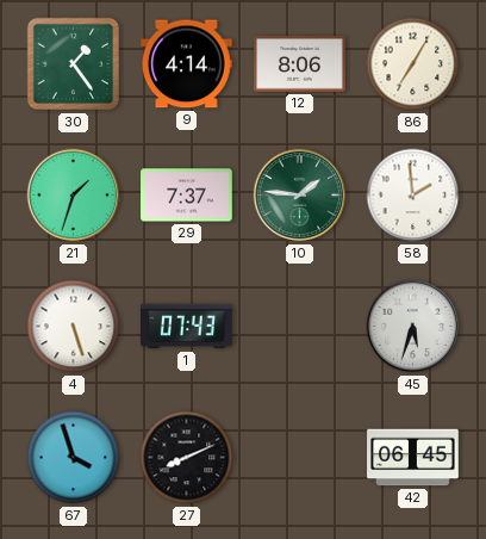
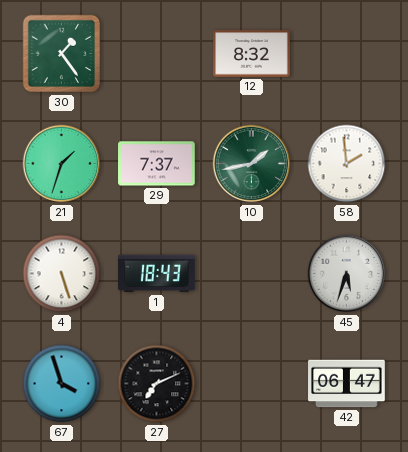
9: 4:14 -> none (187, 64)
12: 8:06 -> 8:32 (252, 54)
86: 7:05 -> none (413, 64)
10: 1:46 -> 1:43 (252, 164)
1: 07:43 -> 18:43 (157, 274)
27: 8:11 -> 7:11 (157, 384)
42: 06:45 -> 06:47 (347, 384)
